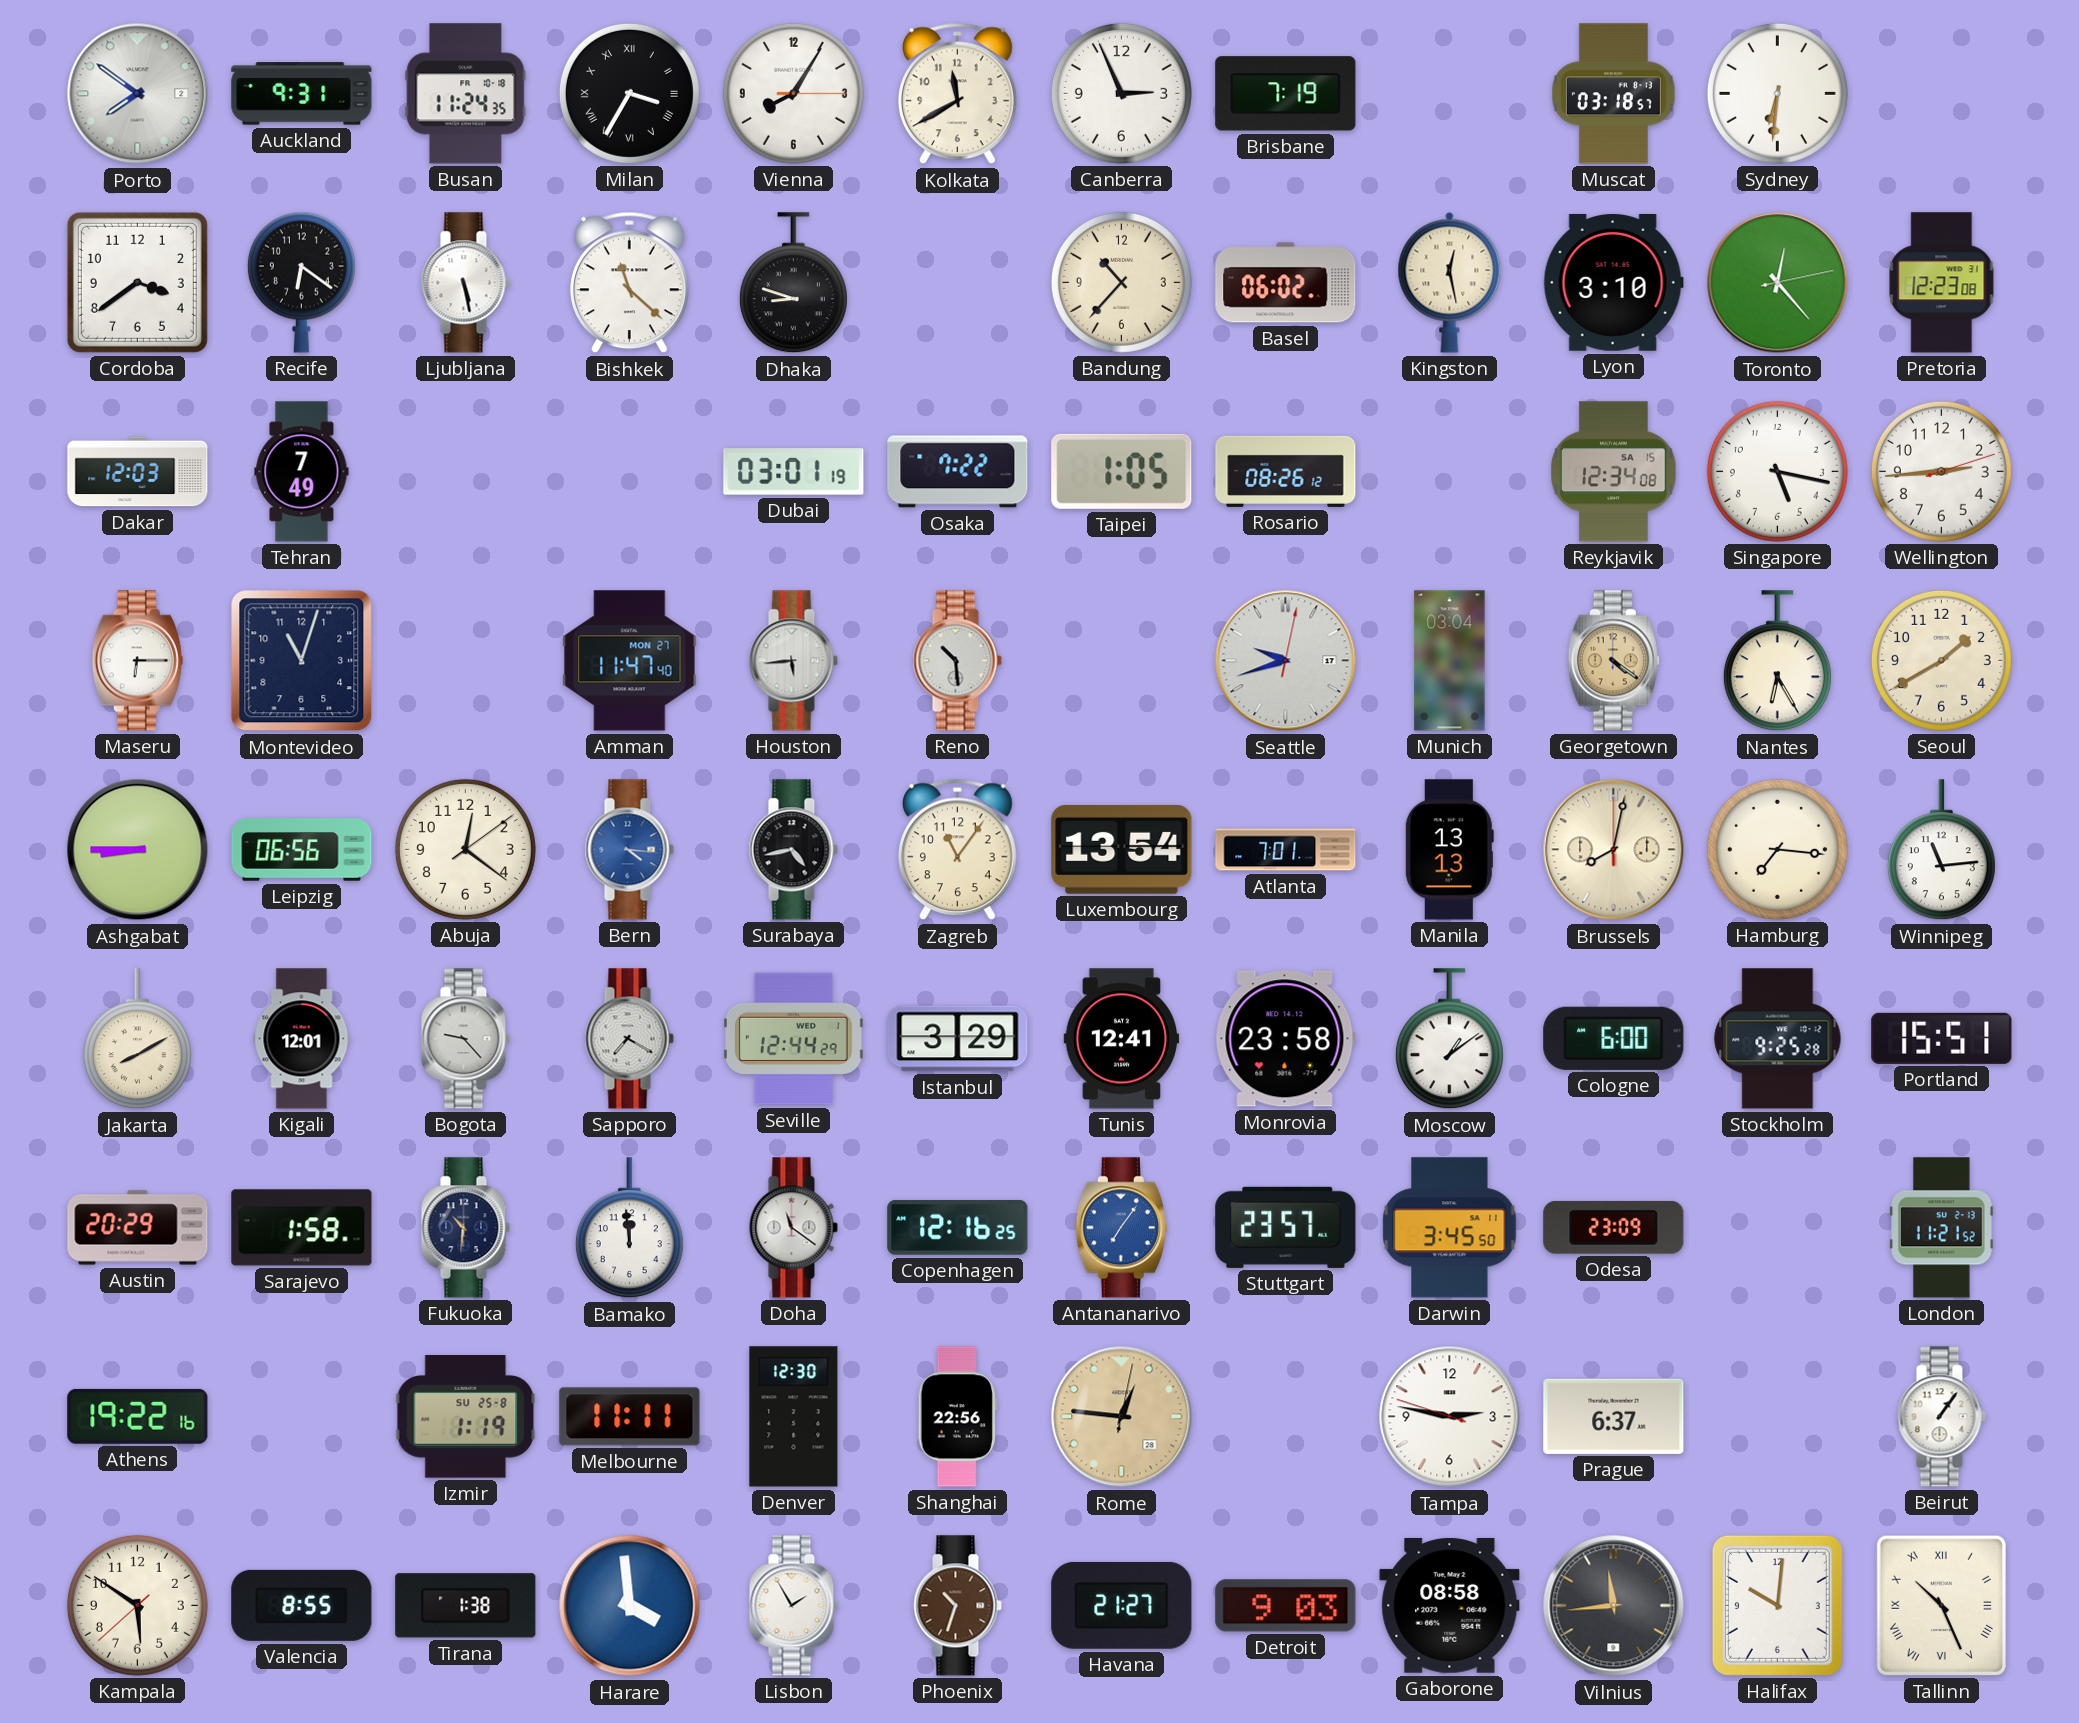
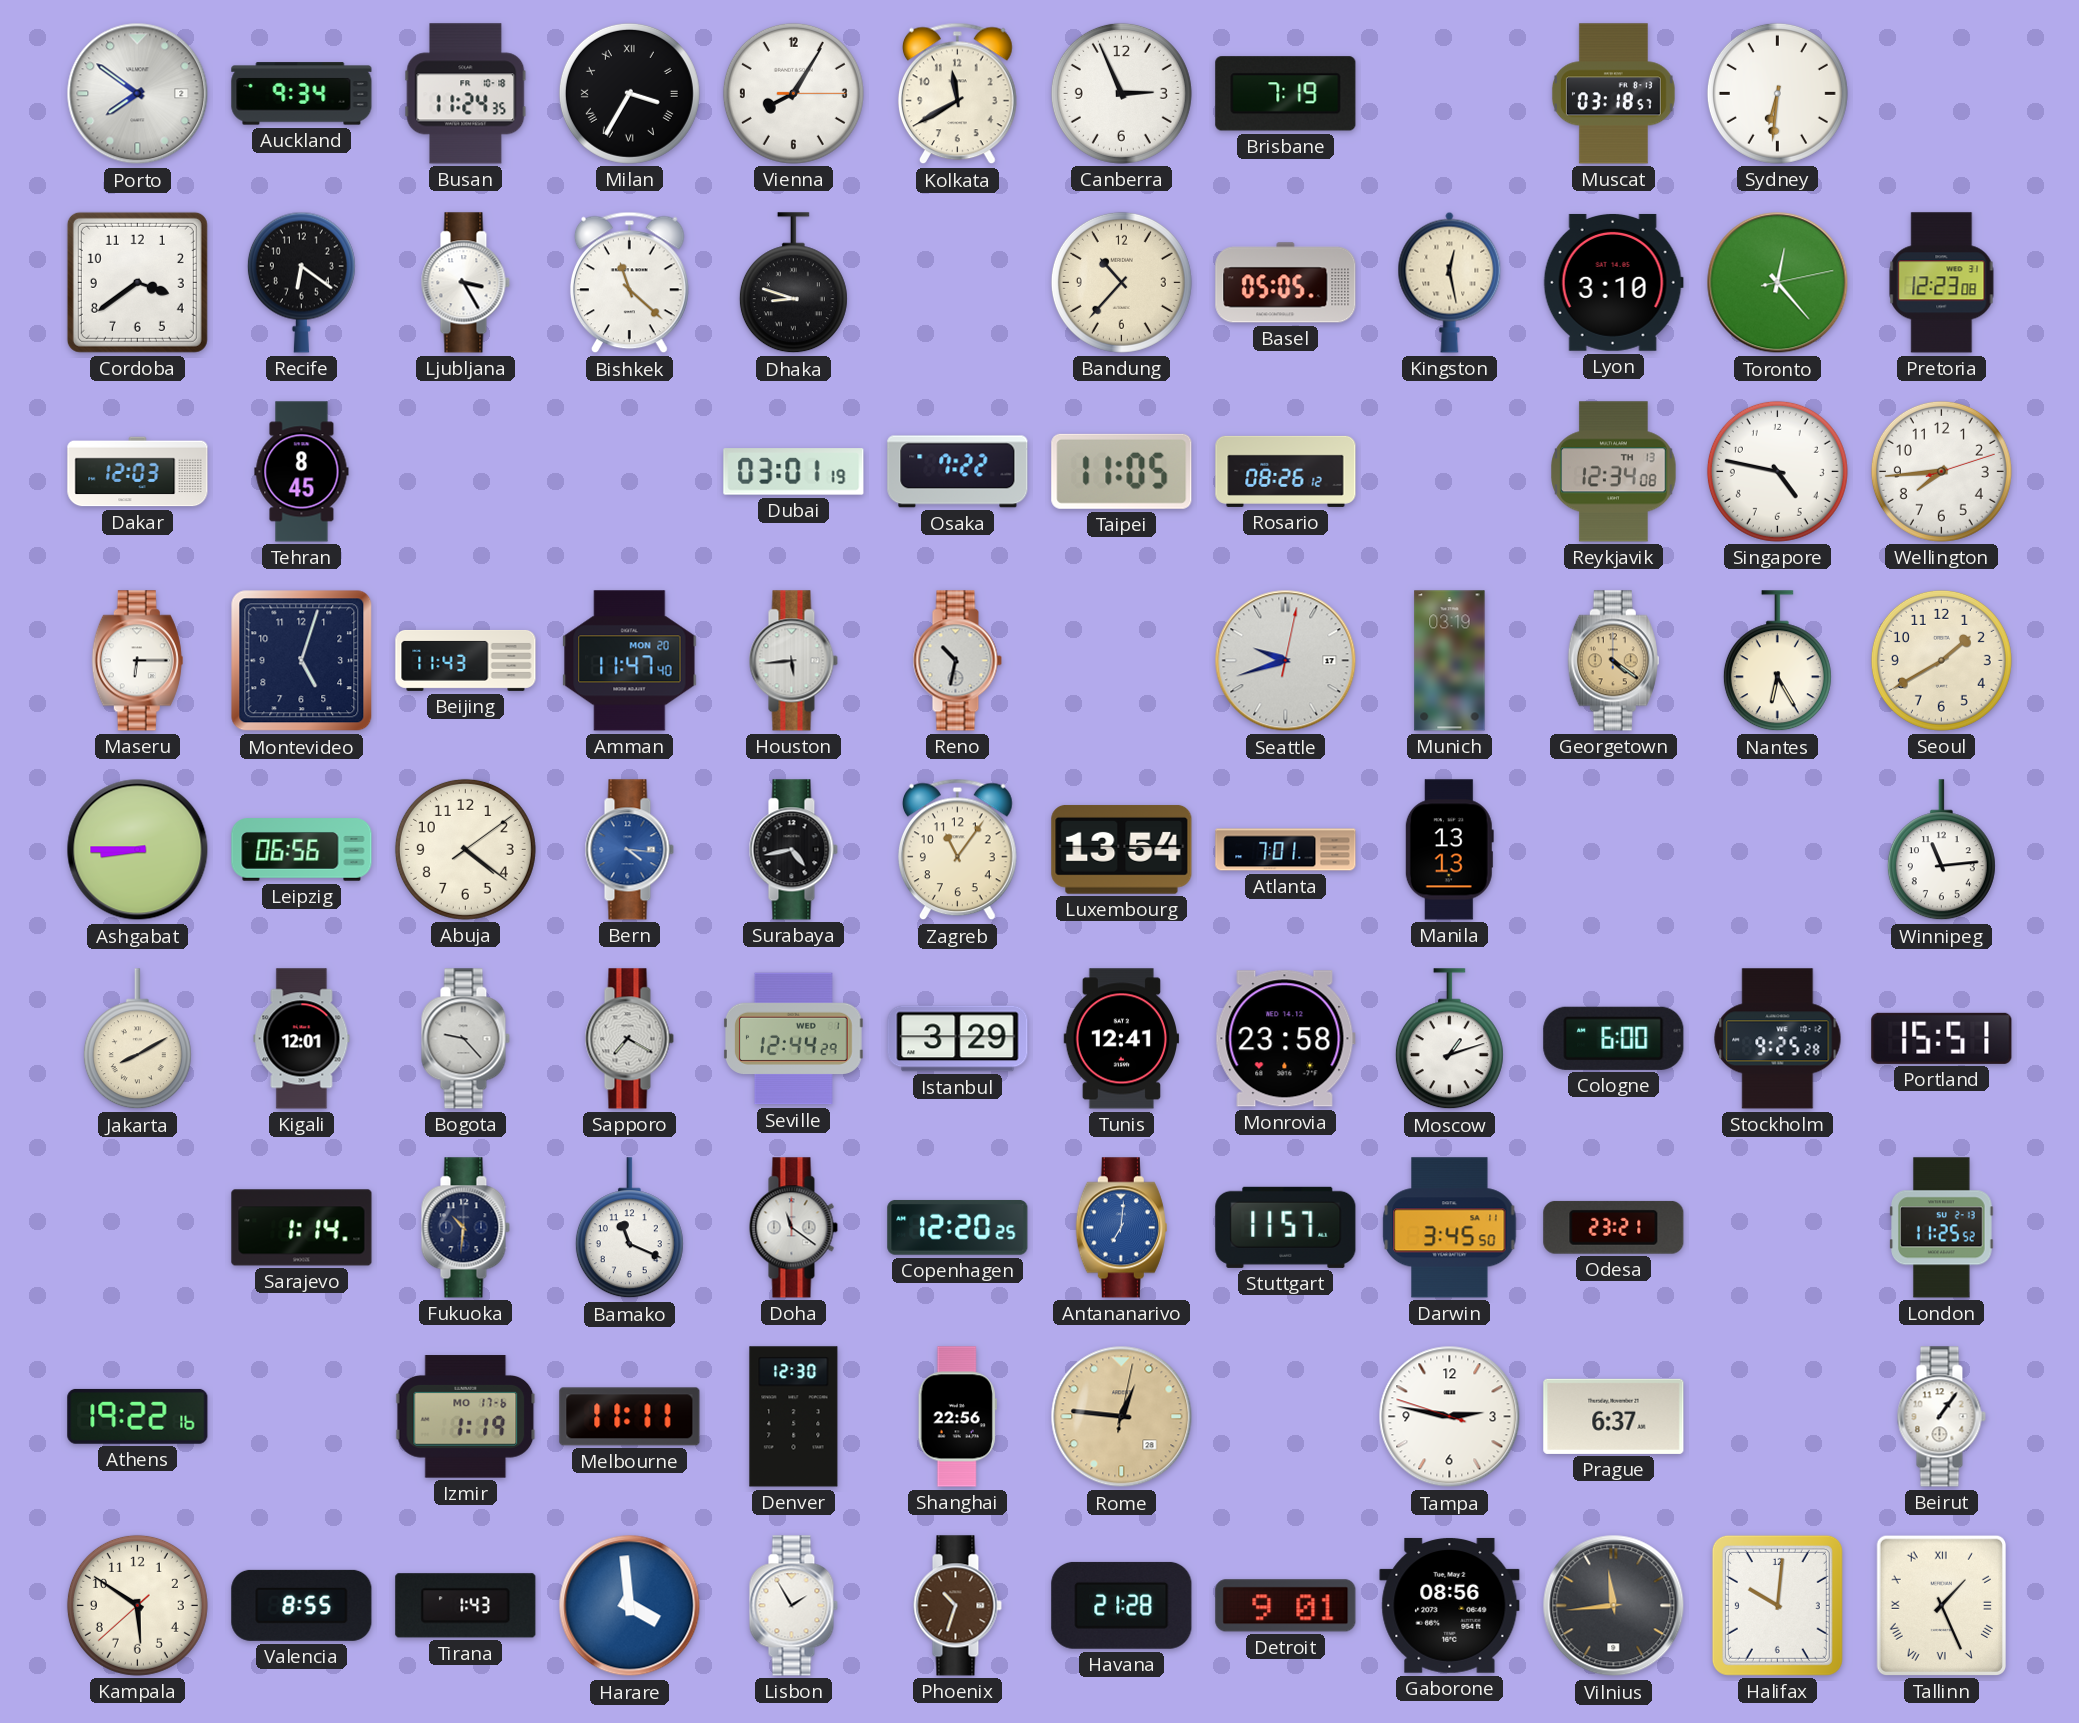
Auckland: 9:31 -> 9:34 (302, 94)
Ljubljana: 5:28 -> 3:25 (465, 283)
Basel: 06:02 -> 05:05 (1286, 283)
Tehran: 7:49 -> 8:45 (302, 472)
Taipei: 1:05 -> 11:05 (1122, 471)
Reykjavik date: SA 15 -> TH 13 (1614, 472)
Singapore: 5:17 -> 4:47 (1777, 471)
Wellington: 2:44 -> 7:44 (1941, 471)
Montevideo: 11:03 -> 5:03 (302, 661)
Beijing: none -> 11:43 (466, 660)
Amman date: MON 27 -> MON 20 (630, 661)
Reno: 10:29 -> 10:32 (957, 661)
Munich: 03:04 -> 03:19 (1450, 661)
Abuja: 12:21 -> 4:21 (465, 849)
Brussels: 8:02 -> none (1614, 850)
Hamburg: 7:16 -> none (1777, 849)
Moscow: 1:09 -> 1:12 (1449, 1039)
Austin: 20:29 -> none (138, 1228)
Sarajevo: 1:58 -> 1:14 (302, 1228)
Bamako: 11:59 -> 11:19 (629, 1228)
Copenhagen: 12:16 -> 12:20 (958, 1227)
Antananarivo: 7:06 -> 7:01 (1121, 1228)
Stuttgart: 23:57 -> 11:57 (1286, 1227)
Odesa: 23:09 -> 23:21 (1614, 1227)
London: 11:21 -> 11:25 (1942, 1228)
Izmir date: SU 25-8 -> MO 17-6 (466, 1417)
Tirana: 1:38 -> 1:43 (466, 1606)
Havana: 21:27 -> 21:28 (1122, 1605)
Detroit: 9:03 -> 9:01 (1286, 1606)
Gaborone: 08:58 -> 08:56 (1450, 1605)
Tallinn: 10:26 -> 1:26 (1941, 1605)
